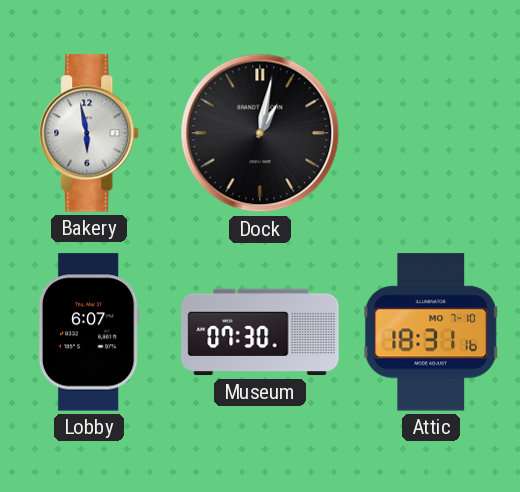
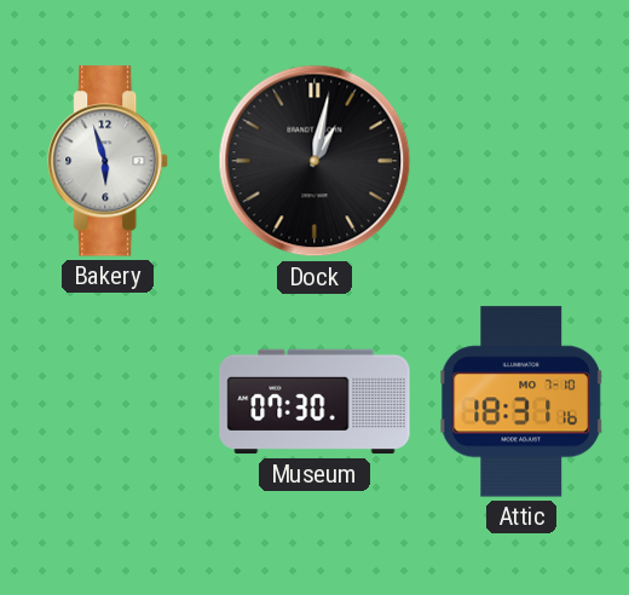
Bakery: 5:58 -> 5:57 (109, 161)
Lobby: 6:07 -> none (89, 332)
